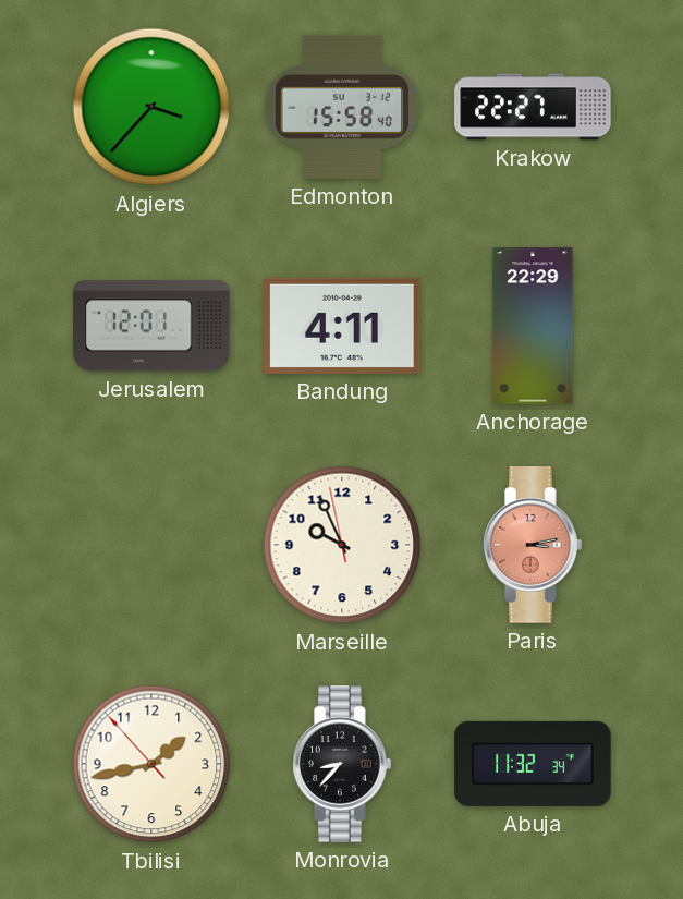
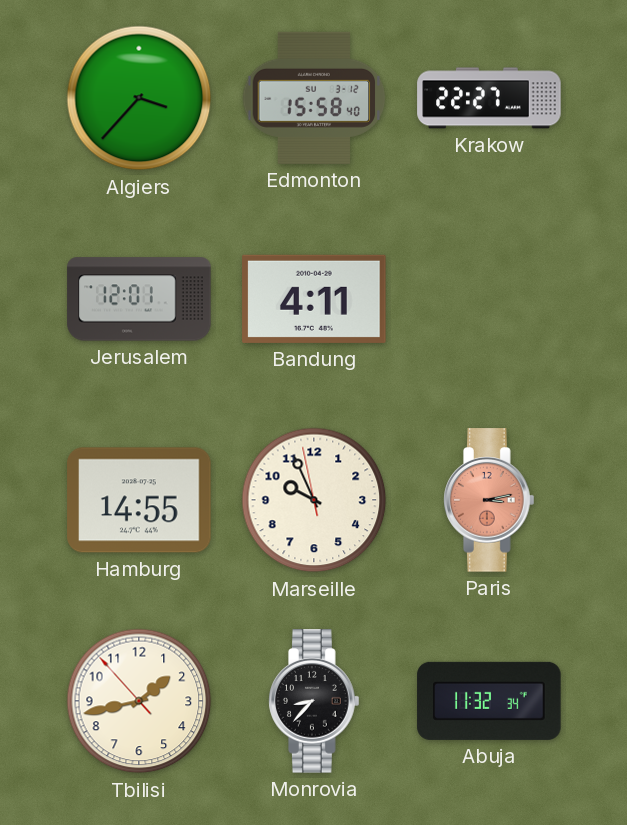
Anchorage: 22:29 -> none (533, 326)
Hamburg: none -> 14:55 (139, 500)
